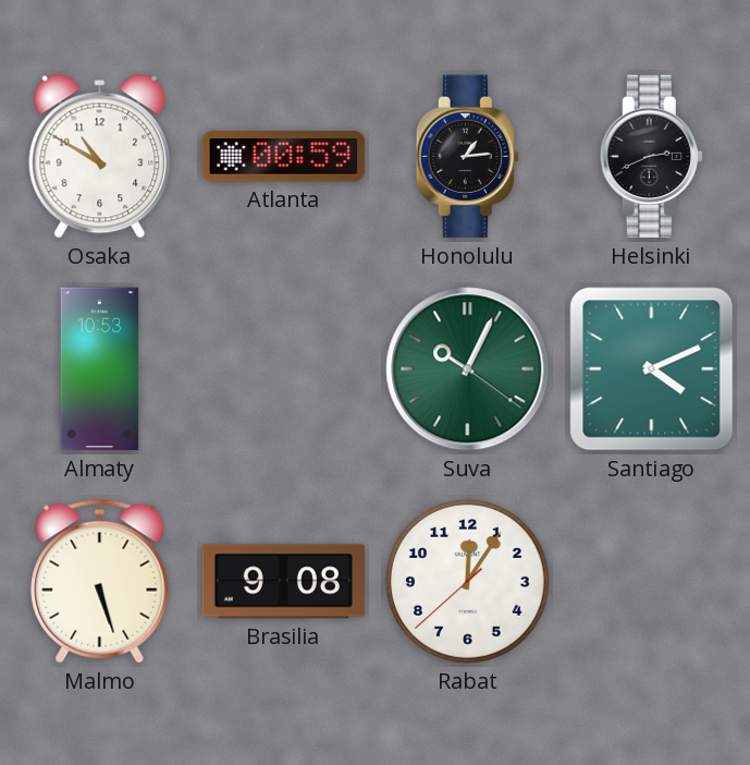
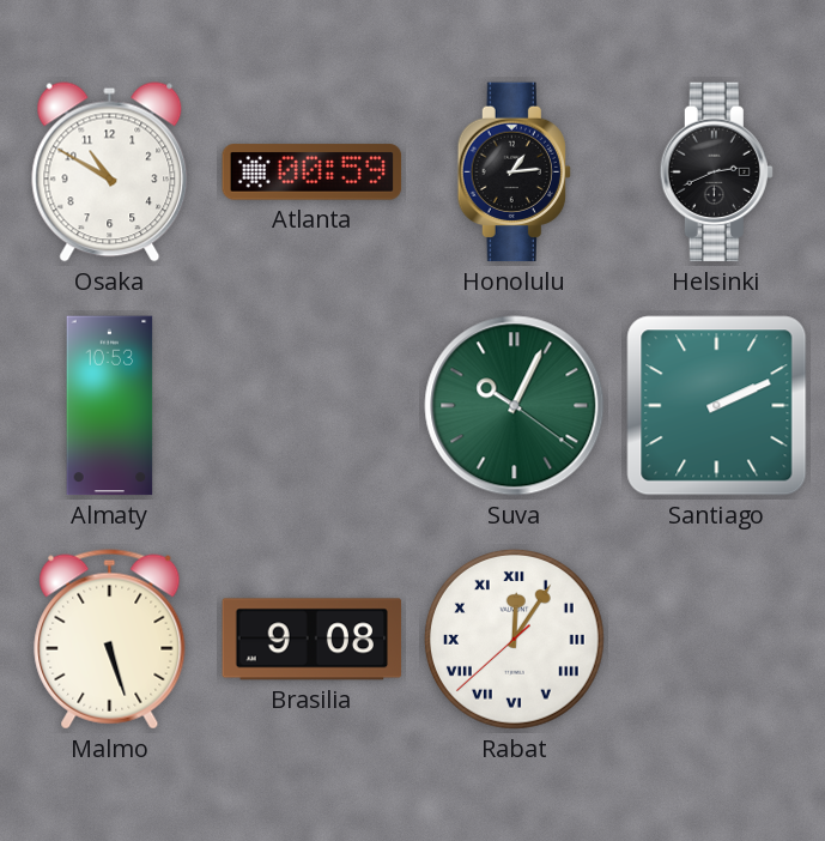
Santiago: 4:11 -> 2:11 (717, 406)
Rabat numerals: Arabic -> Roman (514, 639)
